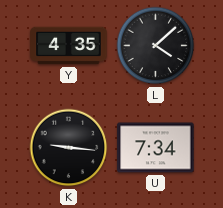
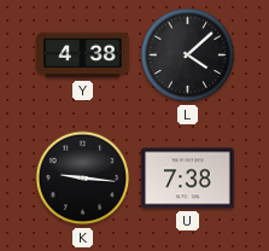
Y: 4:35 -> 4:38 (83, 56)
U: 7:34 -> 7:38 (188, 179)
